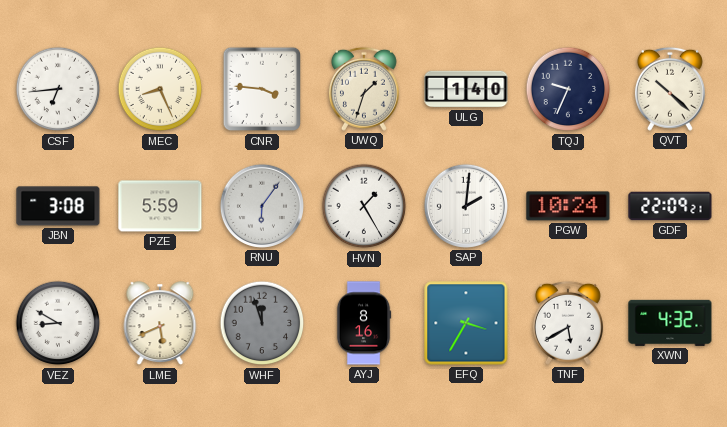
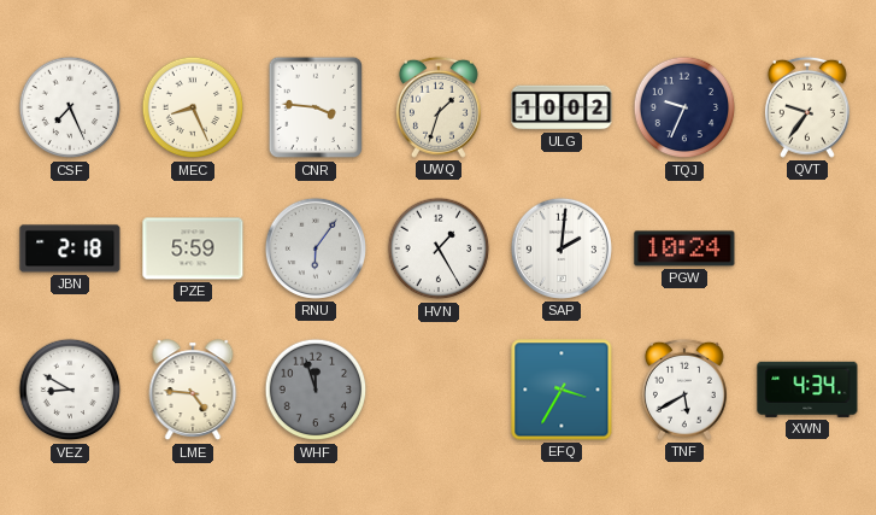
CSF: 6:44 -> 7:26 (70, 107)
ULG: 1:40 -> 10:02 (562, 107)
QVT: 10:22 -> 9:36 (807, 107)
JBN: 3:08 -> 2:18 (70, 248)
GDF: 22:09 -> none (670, 206)
LME: 5:41 -> 4:46 (193, 391)
AYJ: 8:16 -> none (364, 323)
XWN: 4:32 -> 4:34 (807, 390)
